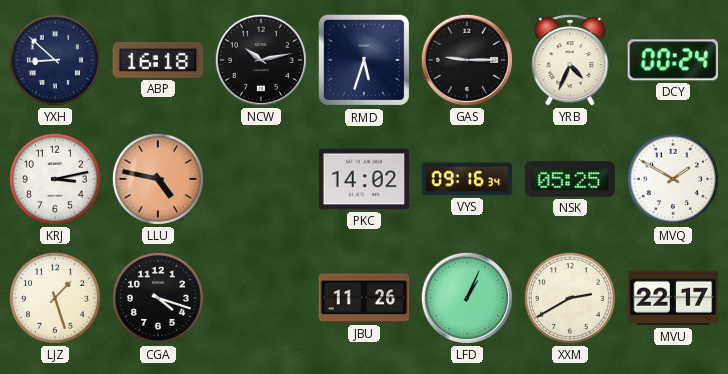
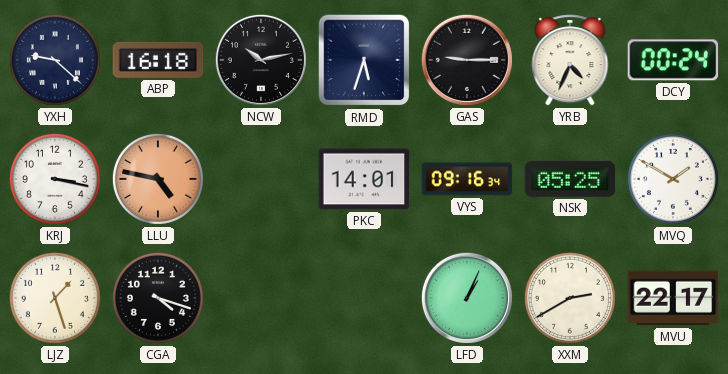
YXH: 8:52 -> 9:22 (55, 60)
KRJ: 3:13 -> 3:17 (55, 179)
PKC: 14:02 -> 14:01 (364, 179)
JBU: 11:26 -> none (364, 298)
